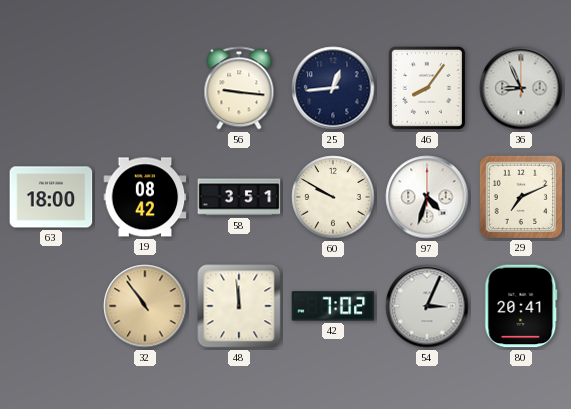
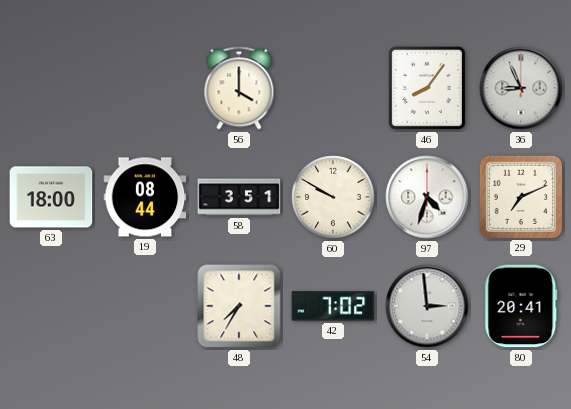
56: 9:16 -> 4:00 (239, 88)
25: 12:44 -> none (333, 88)
19: 08:42 -> 08:44 (145, 197)
32: 10:54 -> none (145, 306)
48: 11:59 -> 7:35 (239, 306)
54: 3:04 -> 2:59 (427, 306)
